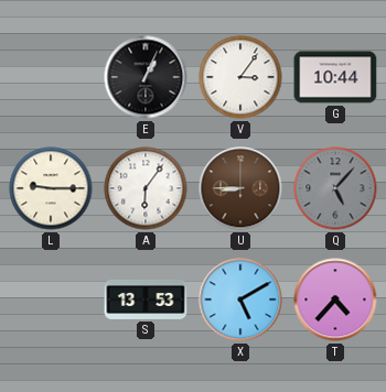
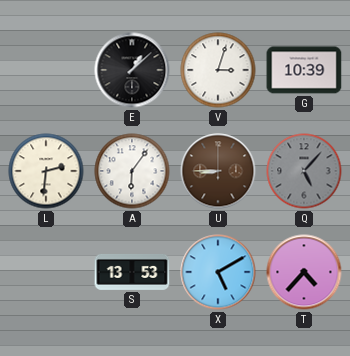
E: 1:04 -> 1:08 (132, 70)
V: 3:06 -> 3:03 (218, 70)
G: 10:44 -> 10:39 (304, 70)
L: 9:15 -> 2:31 (46, 171)
